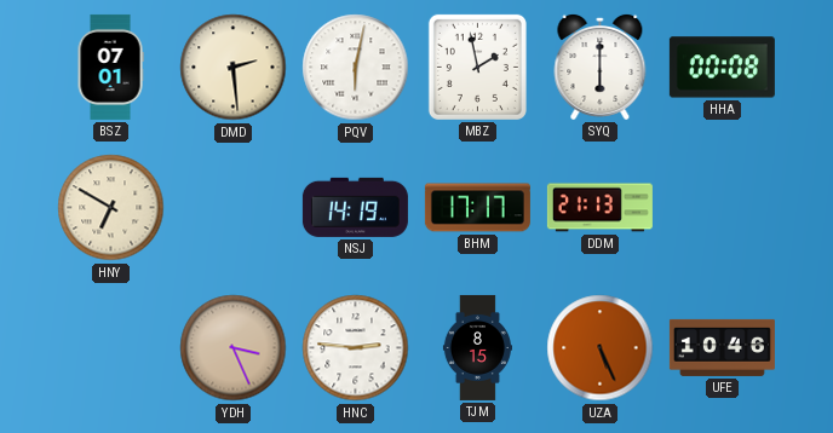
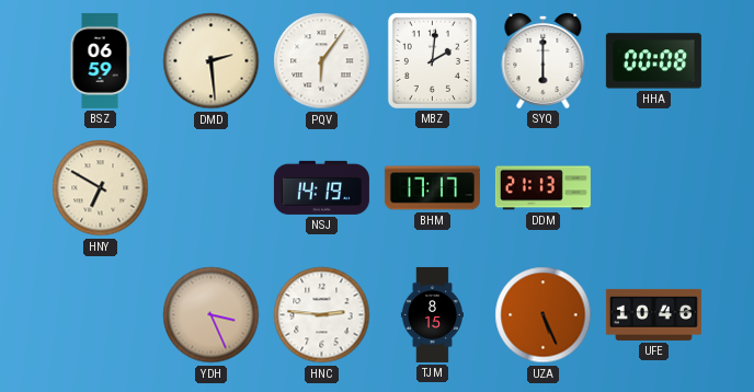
BSZ: 07:01 -> 06:59 (100, 60)
PQV: 6:02 -> 6:06 (322, 61)
MBZ: 1:58 -> 2:01 (432, 60)
